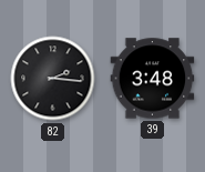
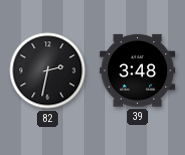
82: 2:16 -> 2:32 (48, 71)
